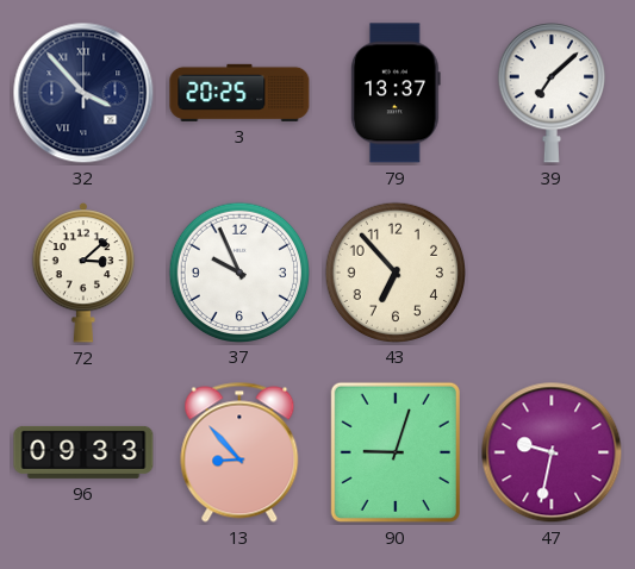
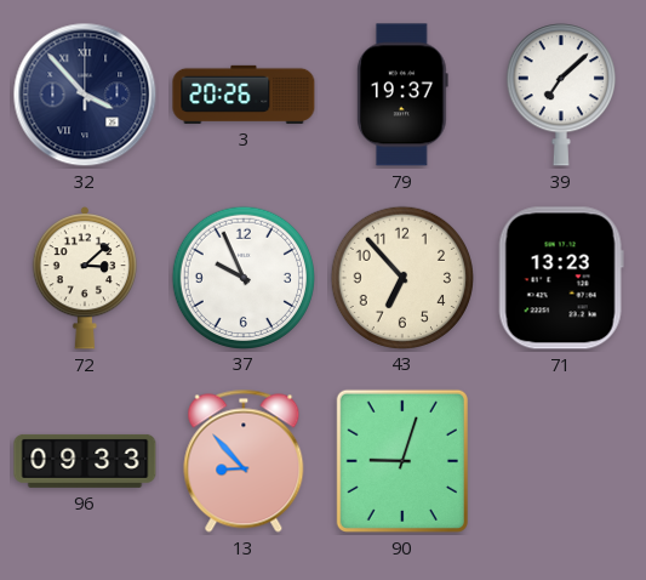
3: 20:25 -> 20:26 (244, 95)
79: 13:37 -> 19:37 (402, 95)
71: none -> 13:23 (561, 278)
47: 9:32 -> none (552, 452)
